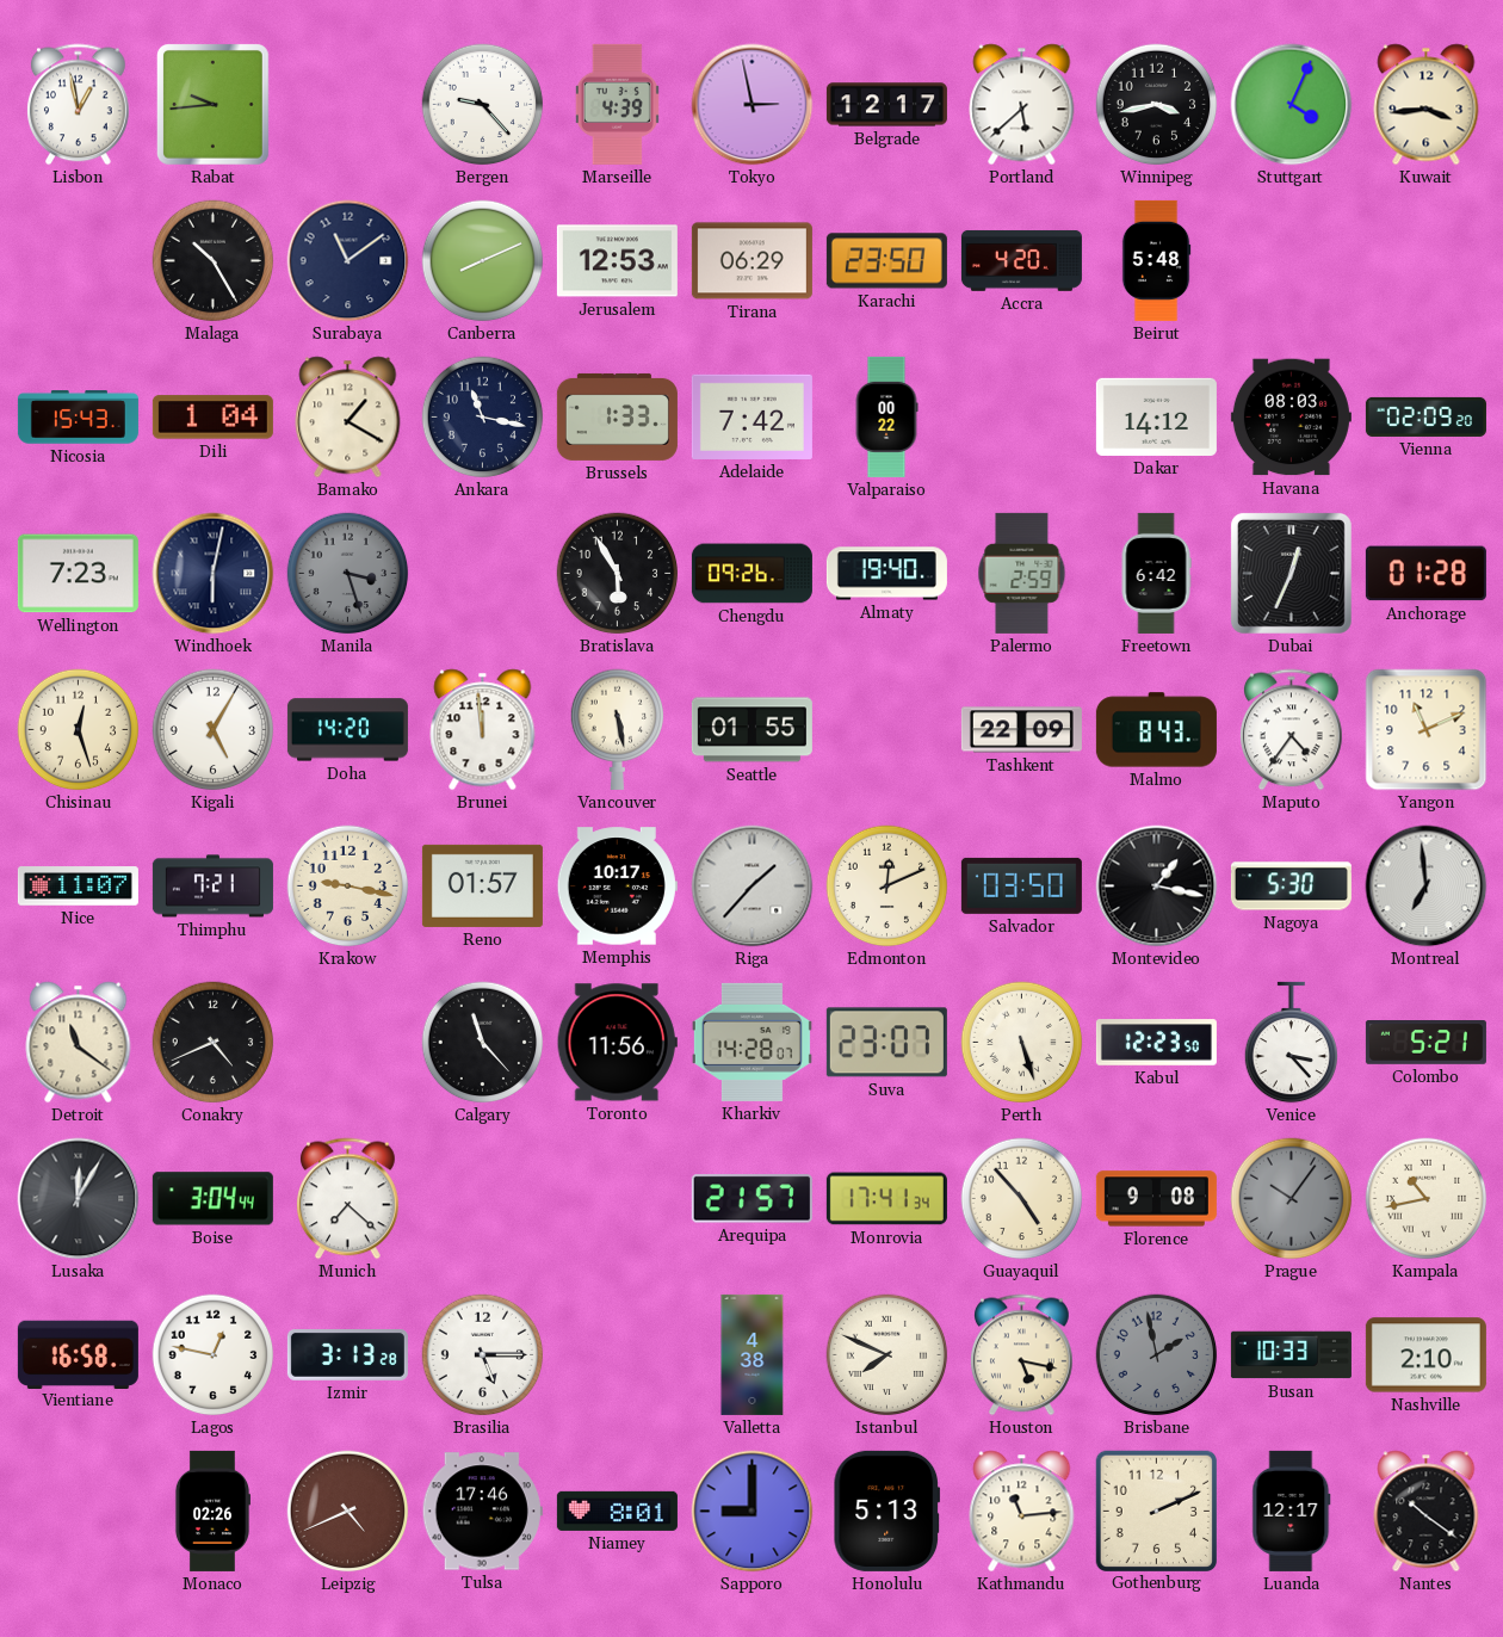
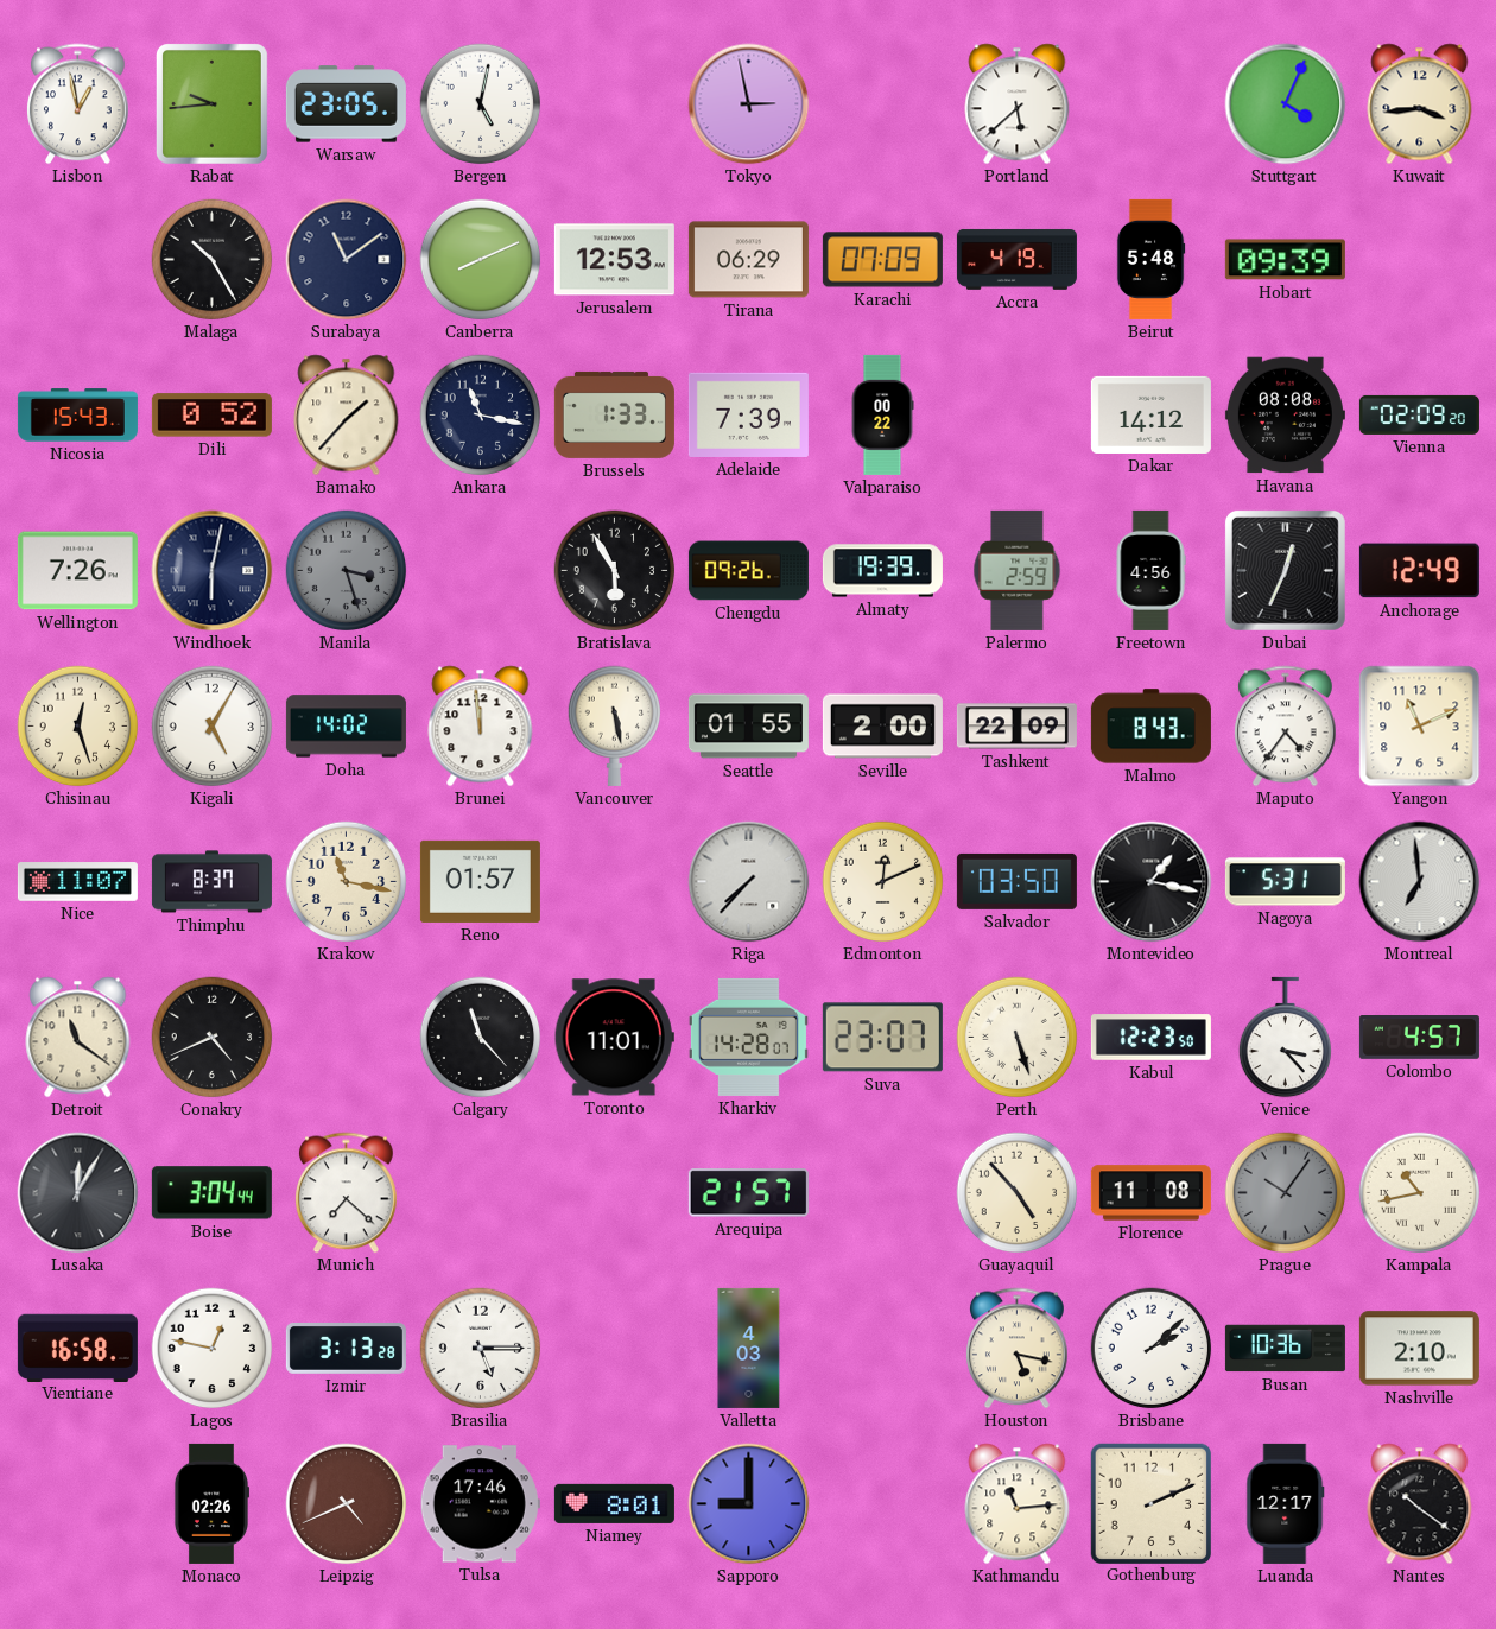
Warsaw: none -> 23:05 (346, 104)
Bergen: 9:23 -> 5:02 (481, 104)
Marseille: 4:39 -> none (617, 104)
Belgrade: 12:17 -> none (886, 105)
Winnipeg: 3:43 -> none (1157, 105)
Karachi: 23:50 -> 07:09 (882, 260)
Accra: 4:20 -> 4:19 (1016, 259)
Hobart: none -> 09:39 (1285, 260)
Dili: 1:04 -> 0:52 (211, 416)
Bamako: 1:20 -> 1:37 (347, 416)
Adelaide: 7:42 -> 7:39 (748, 414)
Havana: 08:03 -> 08:08 (1285, 416)
Wellington: 7:23 -> 7:26 (77, 571)
Almaty: 19:40 -> 19:39 (882, 571)
Freetown: 6:42 -> 4:56 (1150, 570)
Anchorage: 01:28 -> 12:49 (1419, 571)
Doha: 14:20 -> 14:02 (346, 727)
Seville: none -> 2:00 (882, 727)
Thimphu: 7:21 -> 8:37 (211, 882)
Krakow: 9:17 -> 11:17 (347, 882)
Memphis: 10:17 -> none (617, 887)
Riga: 1:37 -> 7:37 (749, 882)
Nagoya: 5:30 -> 5:31 (1285, 882)
Toronto: 11:56 -> 11:01 (614, 1038)
Colombo: 5:21 -> 4:57 (1419, 1038)
Monrovia: 17:41 -> none (886, 1199)
Florence: 9:08 -> 11:08 (1150, 1193)
Valletta: 4:38 -> 4:03 (749, 1348)
Istanbul: 7:49 -> none (887, 1355)
Brisbane: 1:58 -> 2:08 (1152, 1349)
Brisbane dial: grey -> white (1152, 1349)
Busan: 10:33 -> 10:36 (1285, 1349)
Honolulu: 5:13 -> none (887, 1511)
